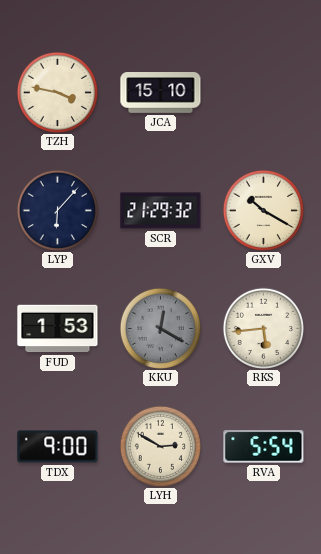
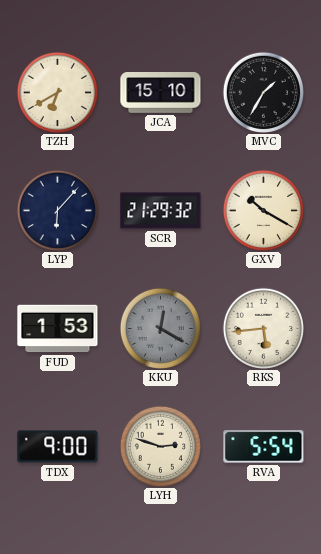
TZH: 3:47 -> 6:40 (57, 92)
MVC: none -> 1:35 (263, 92)
LYH: 2:50 -> 2:48 (160, 446)
